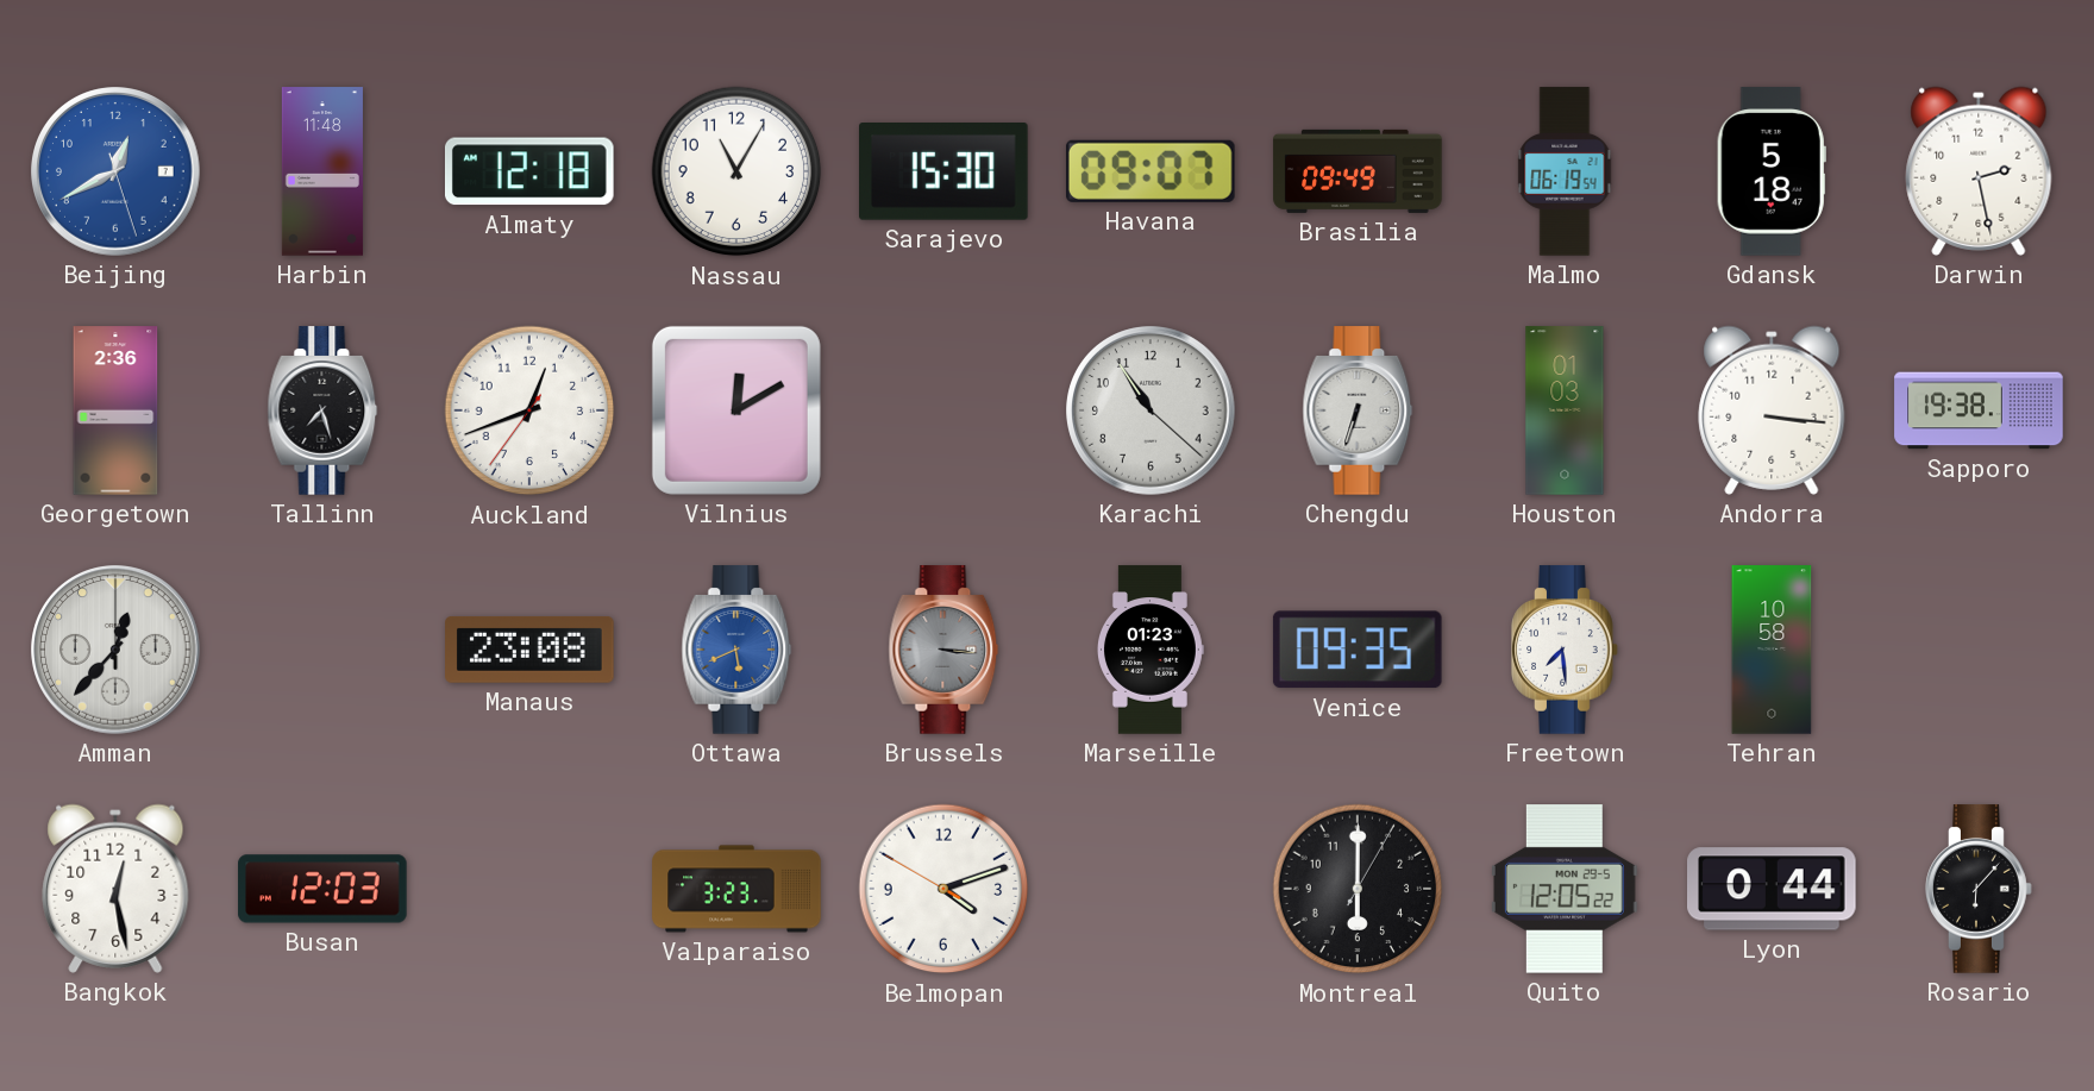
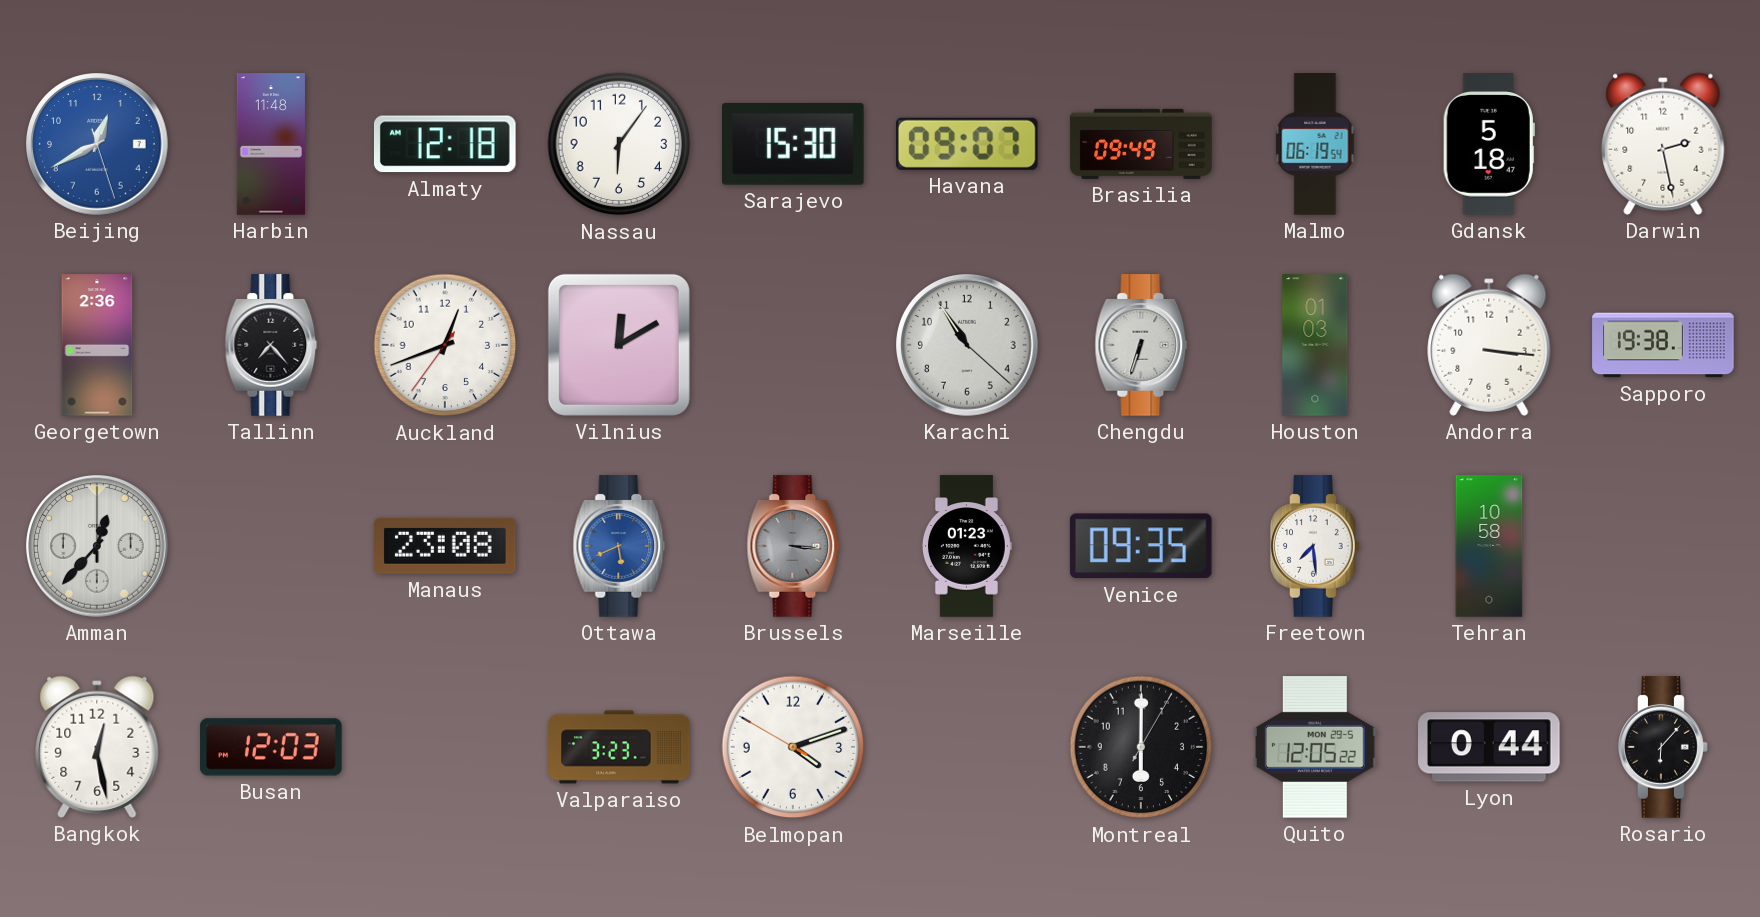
Nassau: 11:05 -> 6:06 (619, 144)
Tallinn: 7:27 -> 7:23 (271, 345)
